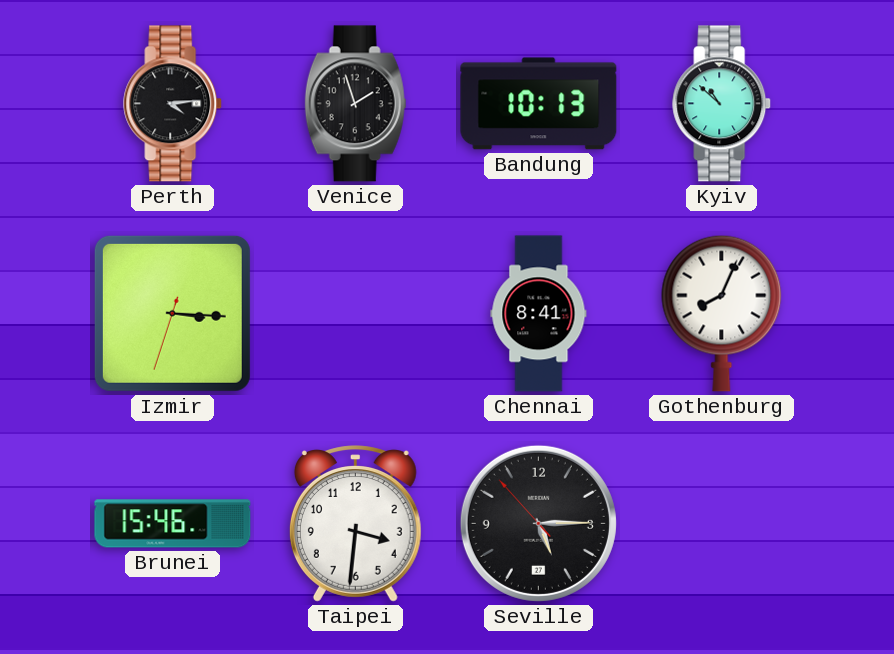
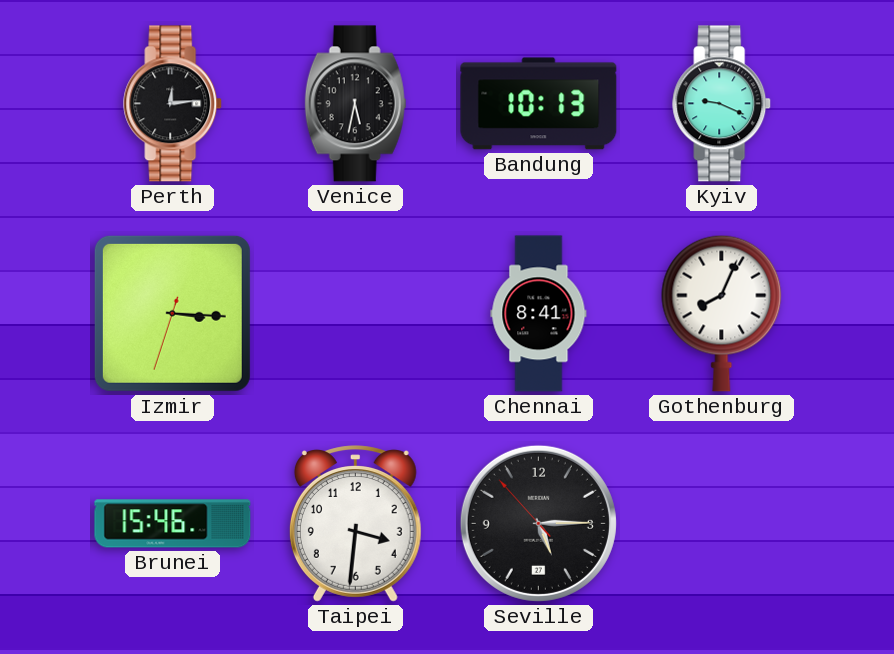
Perth: 4:14 -> 12:14 (173, 104)
Venice: 1:57 -> 5:32 (356, 104)
Kyiv: 10:52 -> 9:19 (722, 104)
